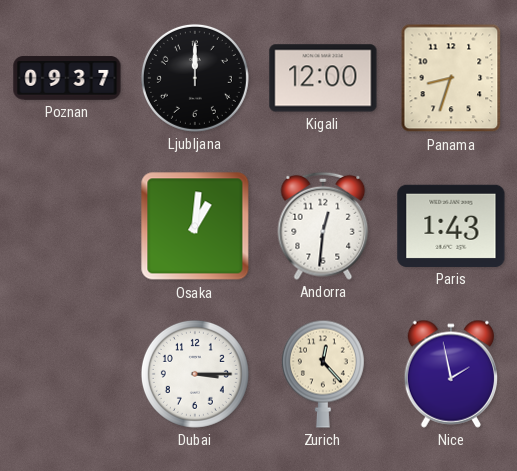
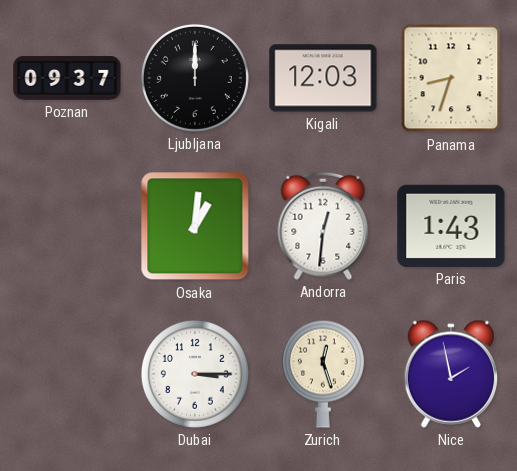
Kigali: 12:00 -> 12:03 (323, 78)
Zurich: 12:23 -> 12:27 (323, 374)
